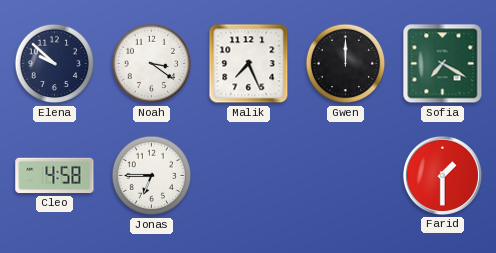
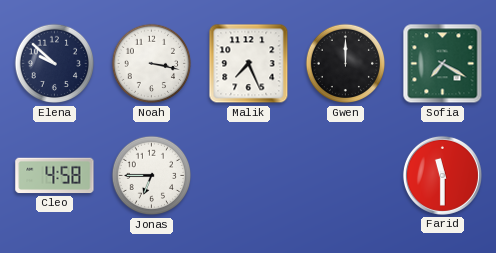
Noah: 3:21 -> 3:17 (152, 64)
Farid: 1:30 -> 11:30 (442, 175)
